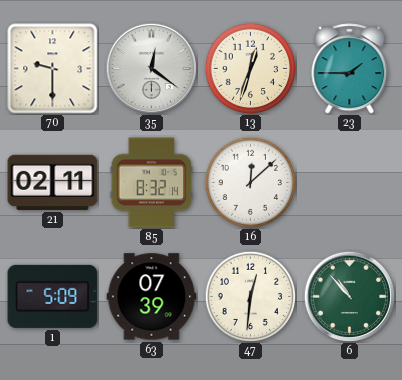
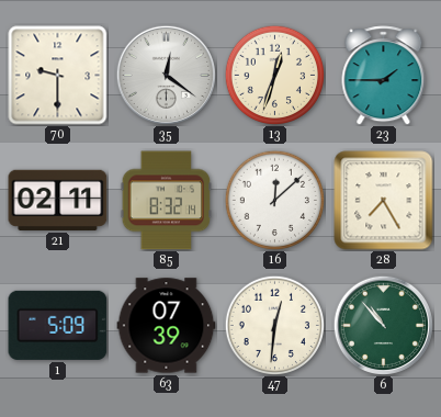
28: none -> 7:25 (384, 201)
